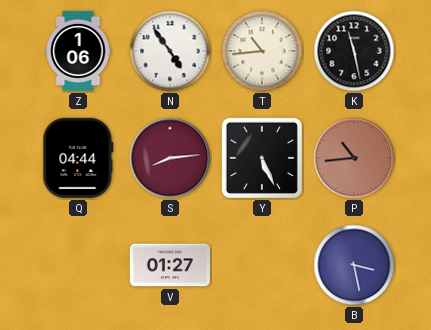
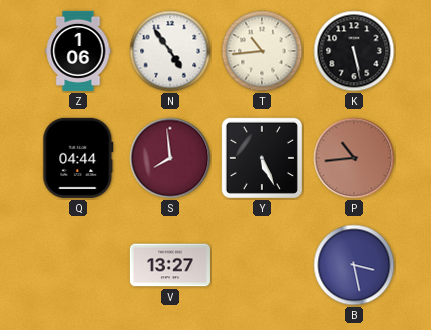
K: 11:28 -> 5:28 (354, 51)
S: 8:14 -> 7:59 (170, 158)
V: 01:27 -> 13:27 (170, 265)
